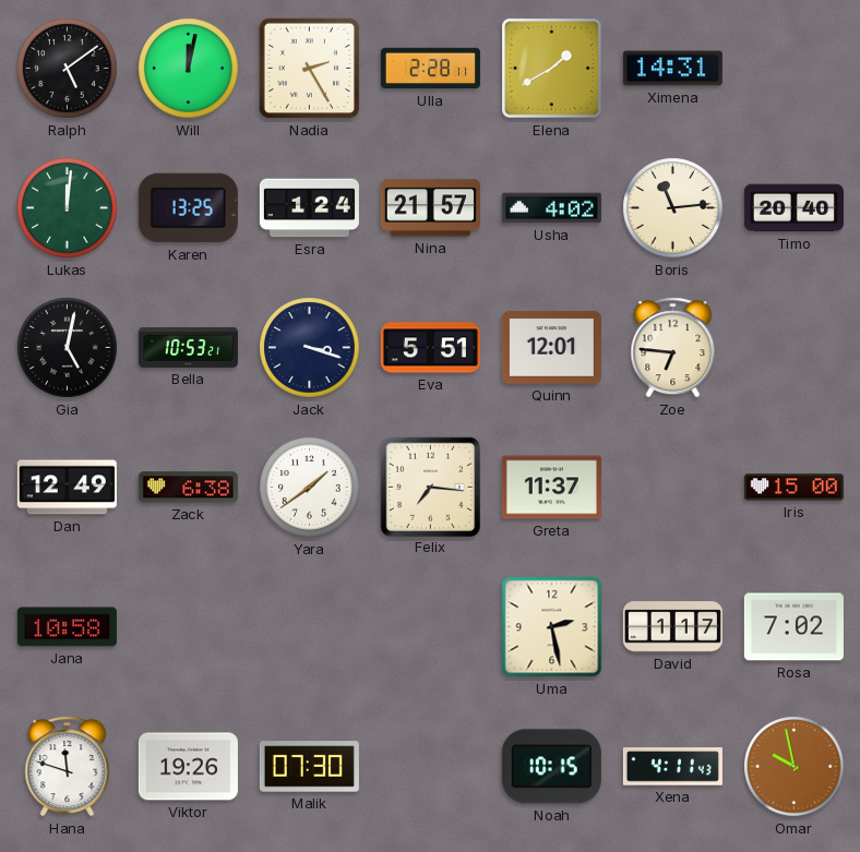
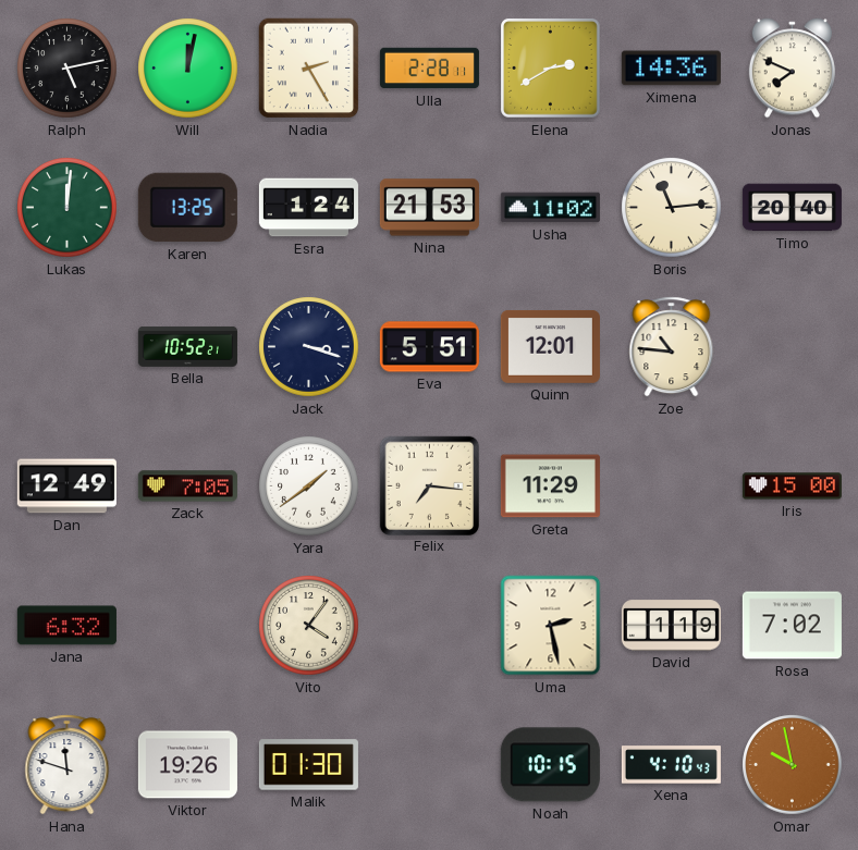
Ralph: 5:09 -> 5:13 (68, 69)
Elena: 1:40 -> 2:40 (551, 69)
Ximena: 14:31 -> 14:36 (671, 69)
Jonas: none -> 7:49 (792, 69)
Nina: 21:57 -> 21:53 (429, 208)
Usha: 4:02 -> 11:02 (550, 208)
Gia: 5:02 -> none (68, 348)
Bella: 10:53 -> 10:52 (187, 346)
Zoe: 6:46 -> 10:46 (672, 347)
Zack: 6:38 -> 7:05 (187, 486)
Greta: 11:37 -> 11:29 (550, 486)
Jana: 10:58 -> 6:32 (66, 626)
Vito: none -> 4:06 (309, 626)
David: 1:17 -> 1:19 (671, 626)
Malik: 07:30 -> 01:30 (308, 765)
Xena: 4:11 -> 4:10 (671, 765)
